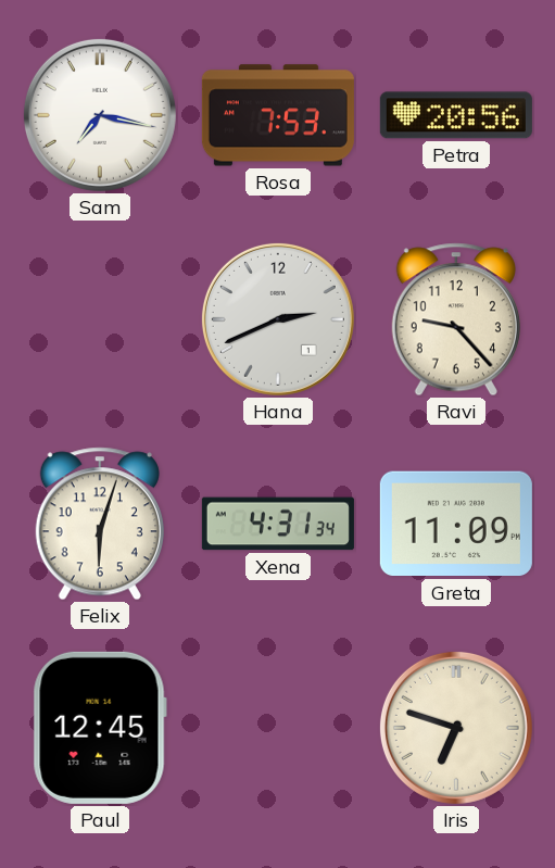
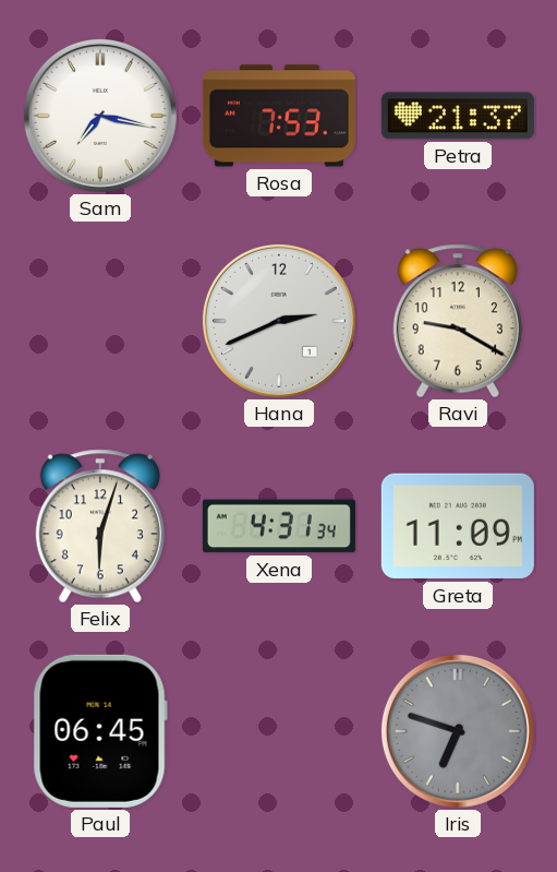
Petra: 20:56 -> 21:37 (458, 116)
Ravi: 9:23 -> 9:20 (458, 321)
Paul: 12:45 -> 06:45 (100, 731)
Iris dial: cream -> grey (458, 731)
